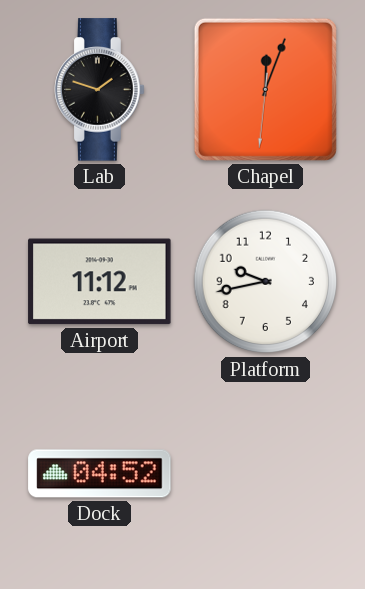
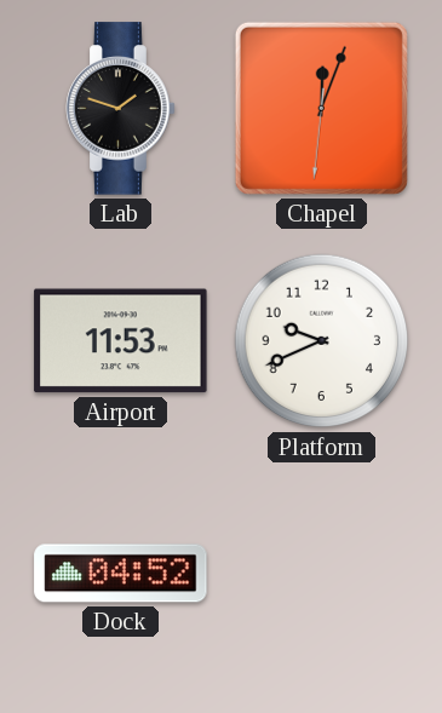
Airport: 11:12 -> 11:53 (121, 341)
Platform: 9:43 -> 9:41 (322, 341)
